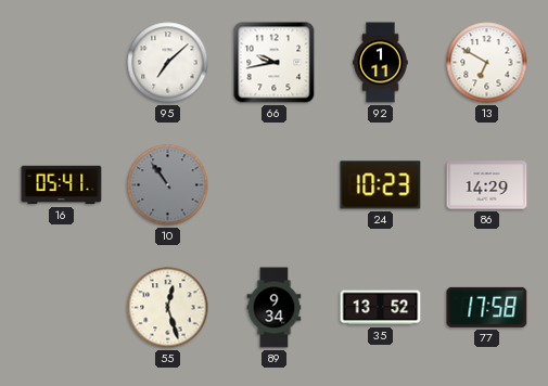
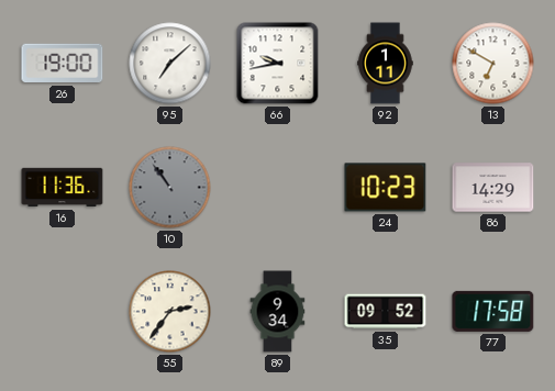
26: none -> 19:00 (63, 64)
16: 05:41 -> 11:36 (63, 188)
55: 12:27 -> 2:36 (170, 312)
35: 13:52 -> 09:52 (386, 312)
